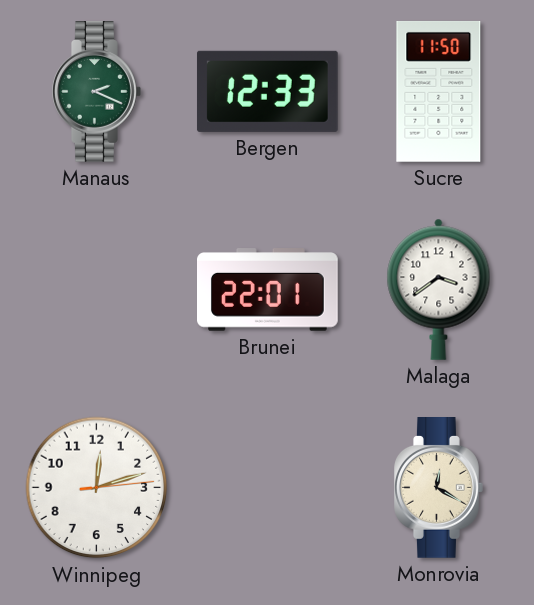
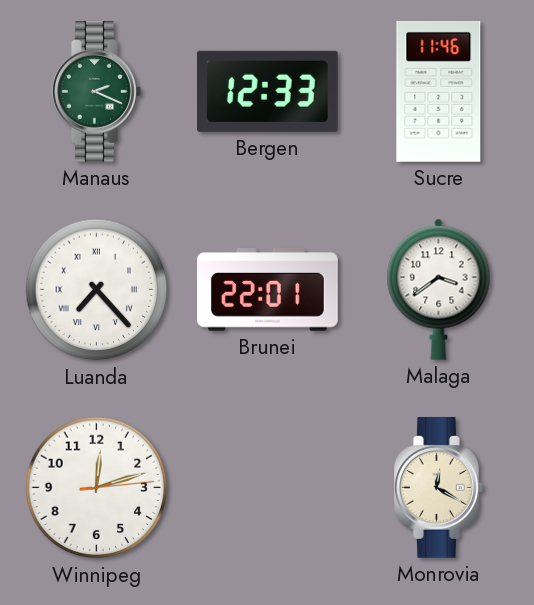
Sucre: 11:50 -> 11:46 (439, 91)
Luanda: none -> 7:23 (97, 290)
